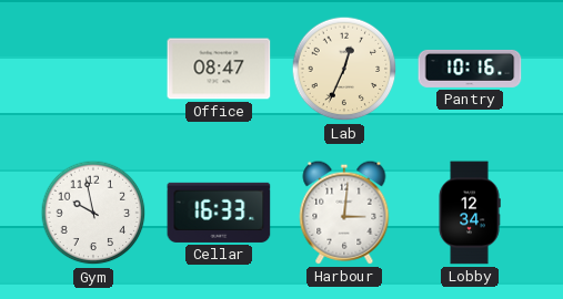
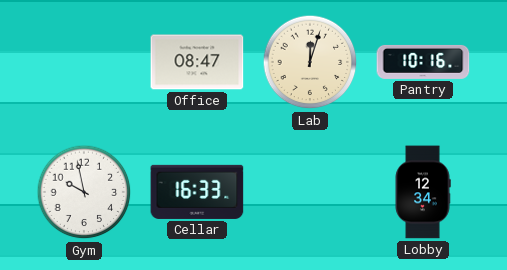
Lab: 12:34 -> 12:03 (310, 62)
Harbour: 3:01 -> none (344, 213)
